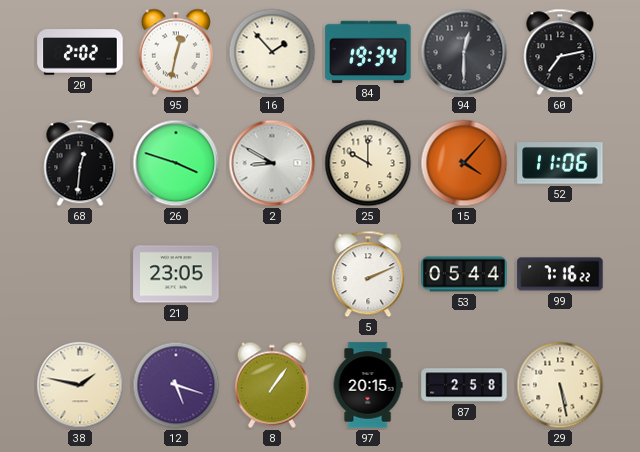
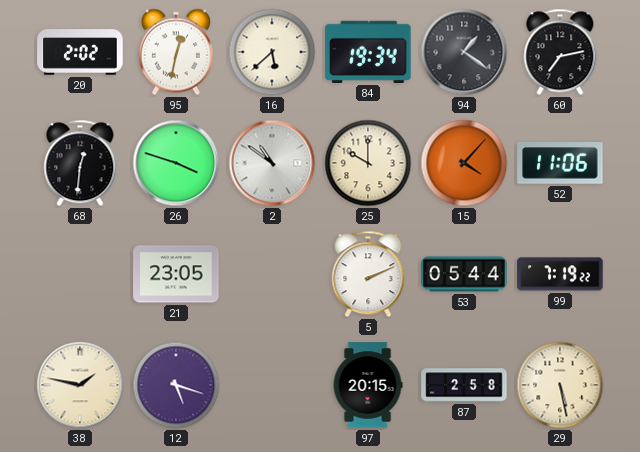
16: 1:53 -> 5:38 (272, 52)
94: 12:30 -> 1:21 (464, 52)
2: 8:50 -> 10:51 (272, 163)
99: 7:16 -> 7:19 (560, 274)
8: 1:06 -> none (272, 385)
